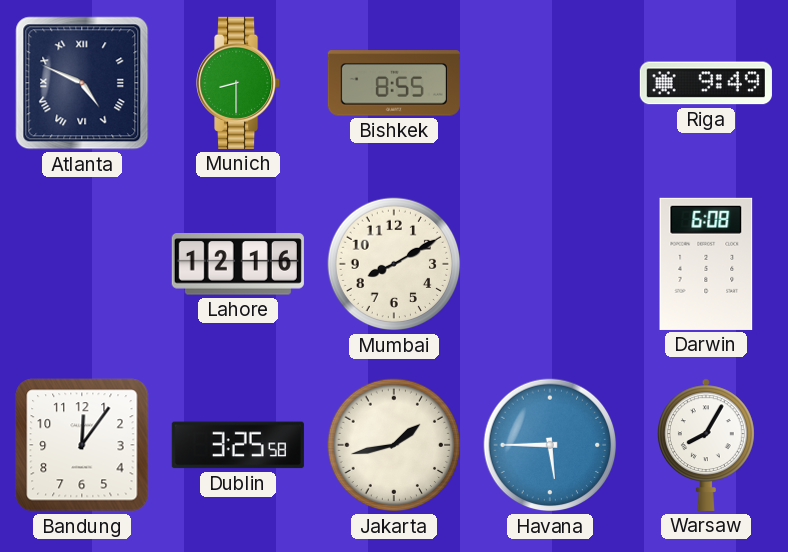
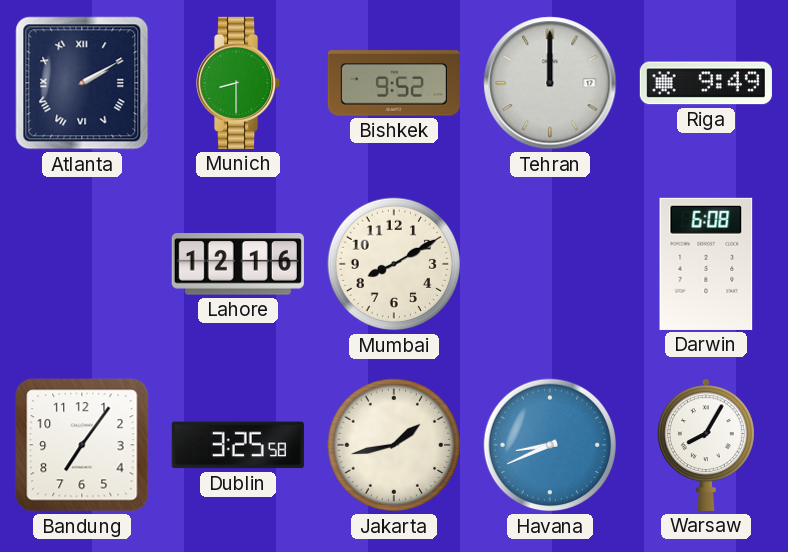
Atlanta: 4:49 -> 2:10 (82, 83)
Bishkek: 8:55 -> 9:52 (394, 83)
Tehran: none -> 12:00 (550, 83)
Bandung: 12:06 -> 7:06 (82, 445)
Havana: 5:45 -> 8:41 (550, 445)
